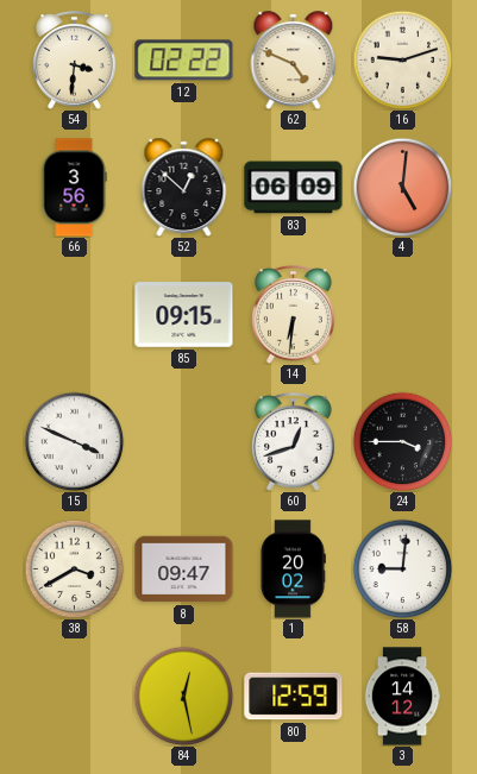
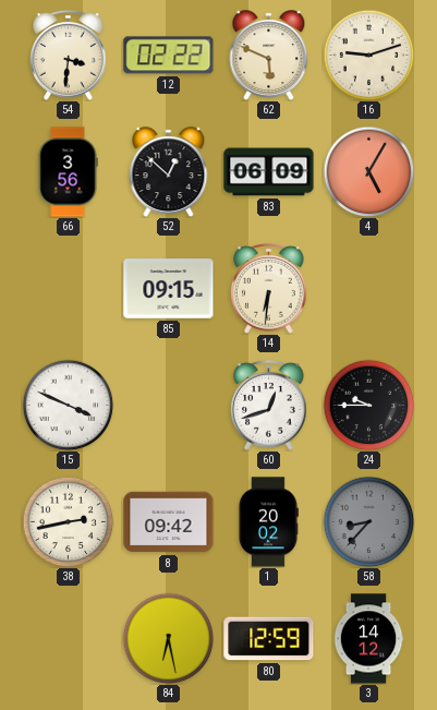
62: 4:49 -> 5:49 (269, 55)
4: 5:01 -> 5:05 (368, 171)
24: 3:45 -> 9:45 (368, 405)
38: 3:40 -> 2:43 (68, 521)
8: 09:47 -> 09:42 (169, 522)
58: 9:01 -> 8:37 (368, 521)
58 dial: white -> grey (368, 521)
84: 12:28 -> 6:28 (168, 638)
